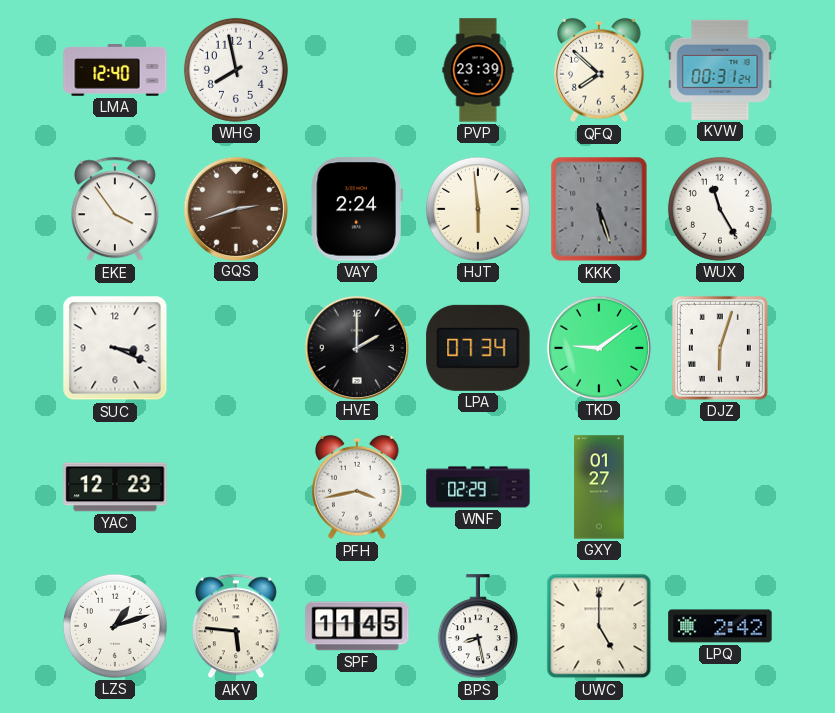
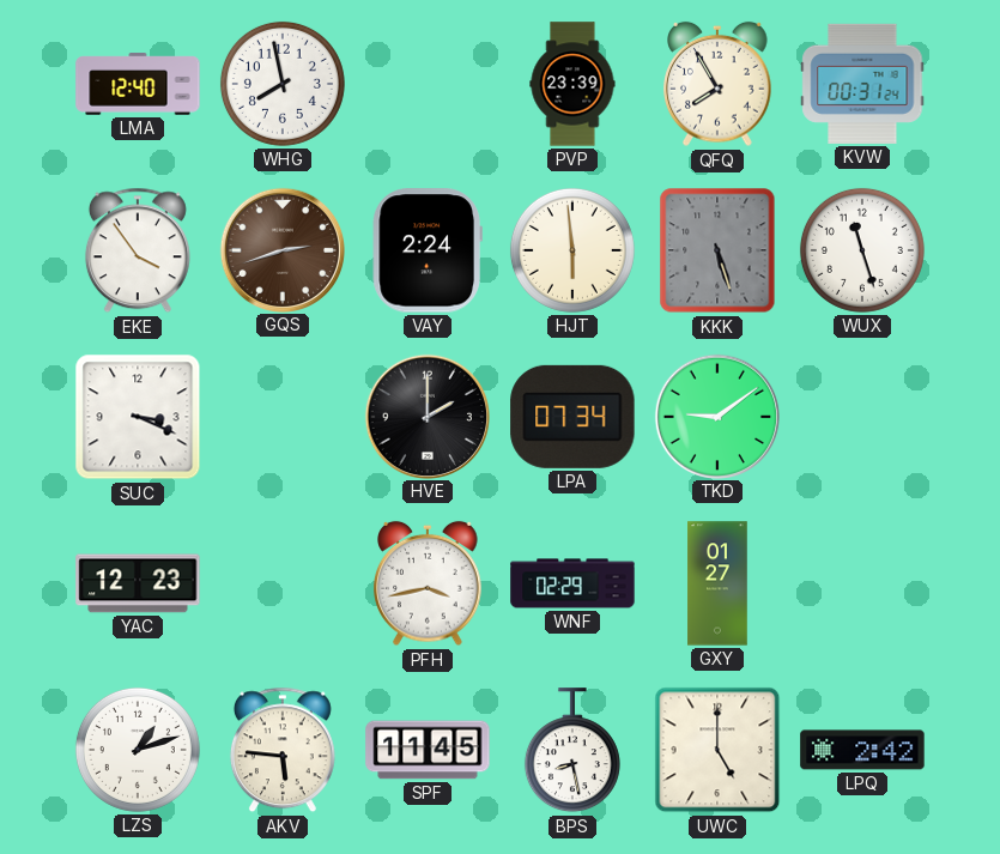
QFQ: 7:52 -> 7:55 (717, 84)
WUX: 11:25 -> 11:27 (862, 250)
DJZ: 6:03 -> none (720, 348)
